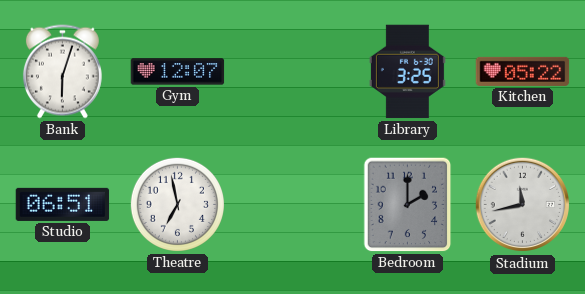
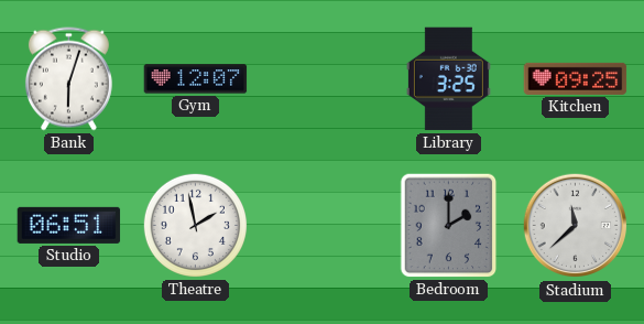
Kitchen: 05:22 -> 09:25 (576, 78)
Theatre: 6:58 -> 1:58 (195, 225)
Stadium: 11:43 -> 11:38 (576, 226)
